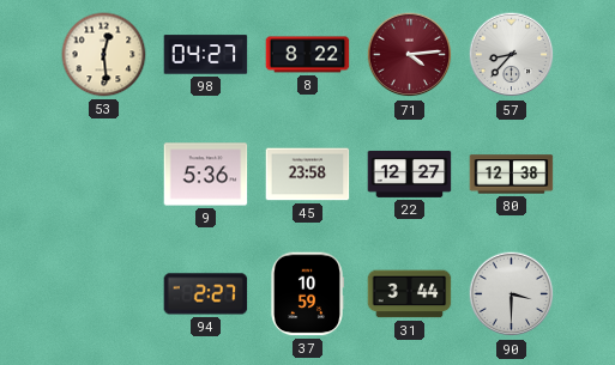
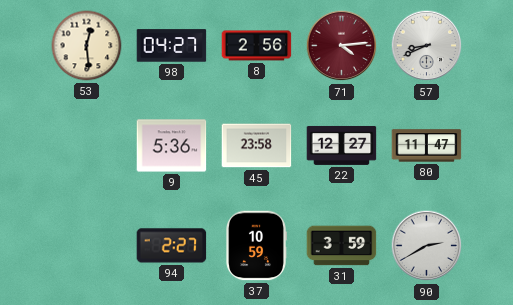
8: 8:22 -> 2:56 (257, 46)
57: 8:37 -> 8:41 (427, 46)
80: 12:38 -> 11:47 (427, 146)
31: 3:44 -> 3:59 (342, 246)
90: 3:30 -> 2:40 (427, 246)
